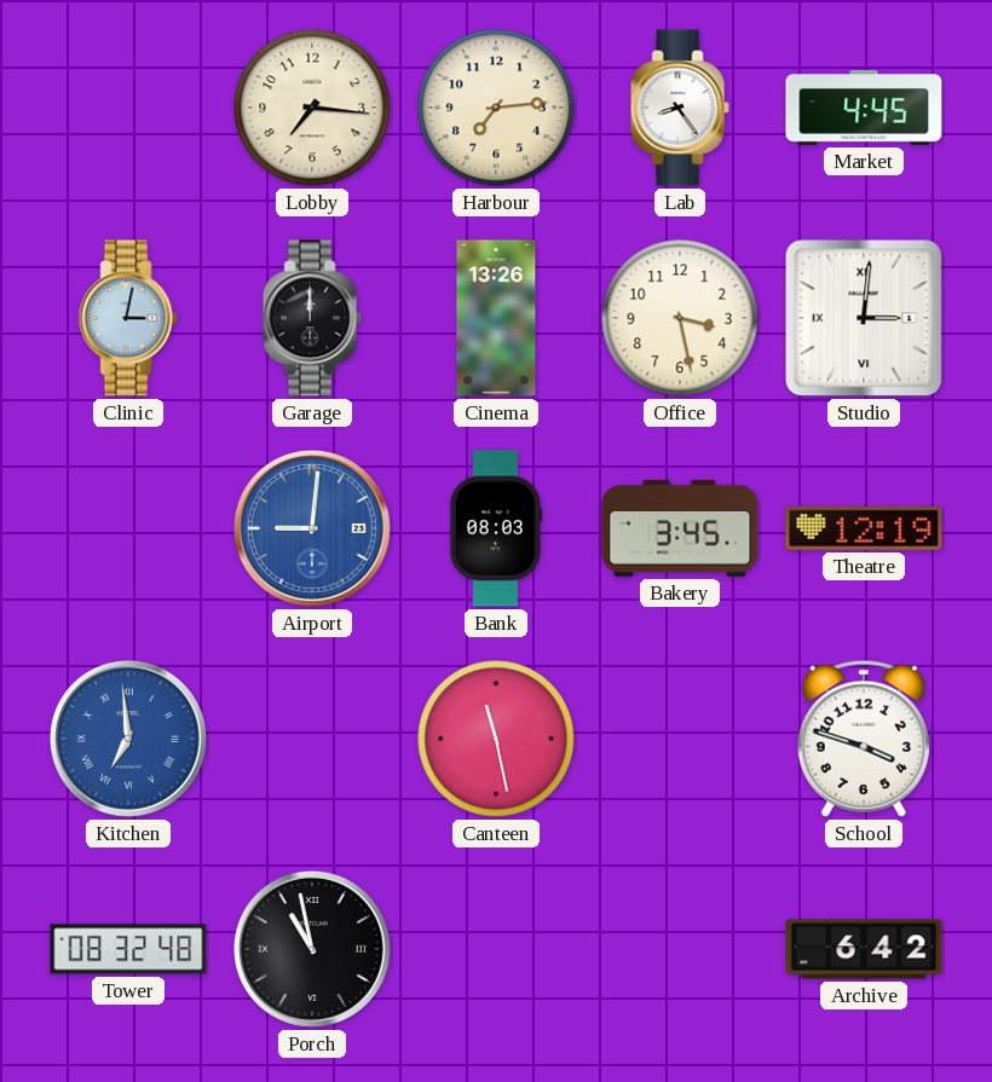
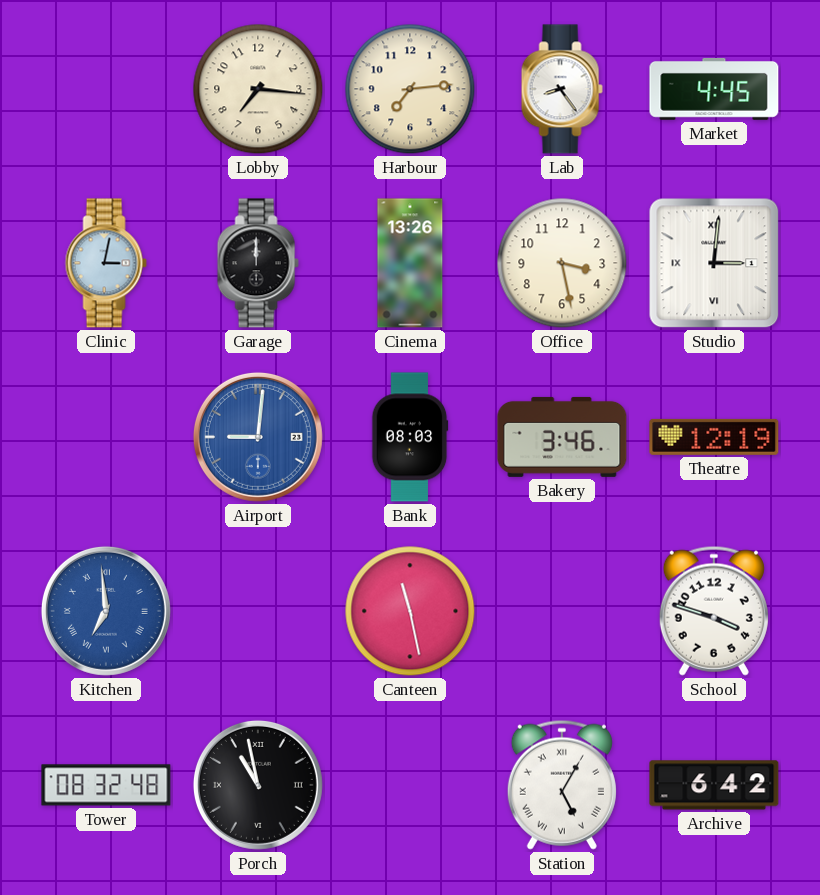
Bakery: 3:45 -> 3:46 (562, 437)
Station: none -> 5:05 (562, 785)
